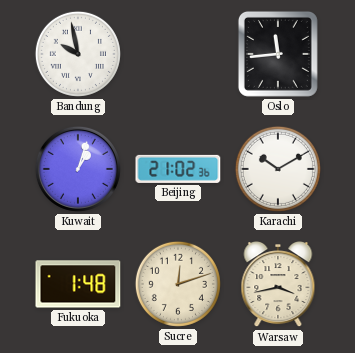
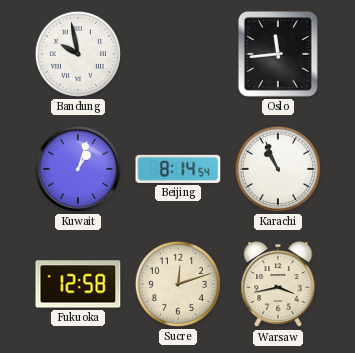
Beijing: 21:02 -> 8:14 (178, 169)
Karachi: 10:10 -> 10:56 (278, 169)
Fukuoka: 1:48 -> 12:58 (78, 284)
